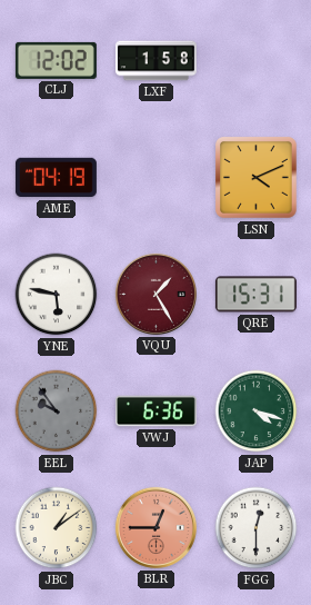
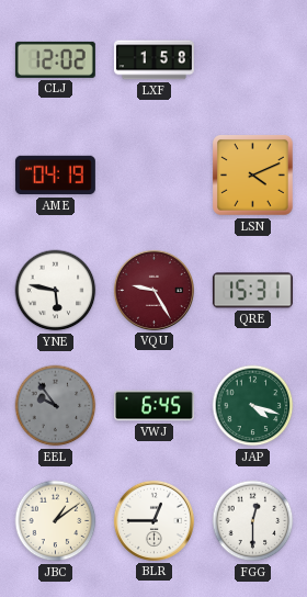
VQU: 1:25 -> 9:25 (153, 290)
VWJ: 6:36 -> 6:45 (153, 406)
BLR dial: salmon -> white (153, 520)
